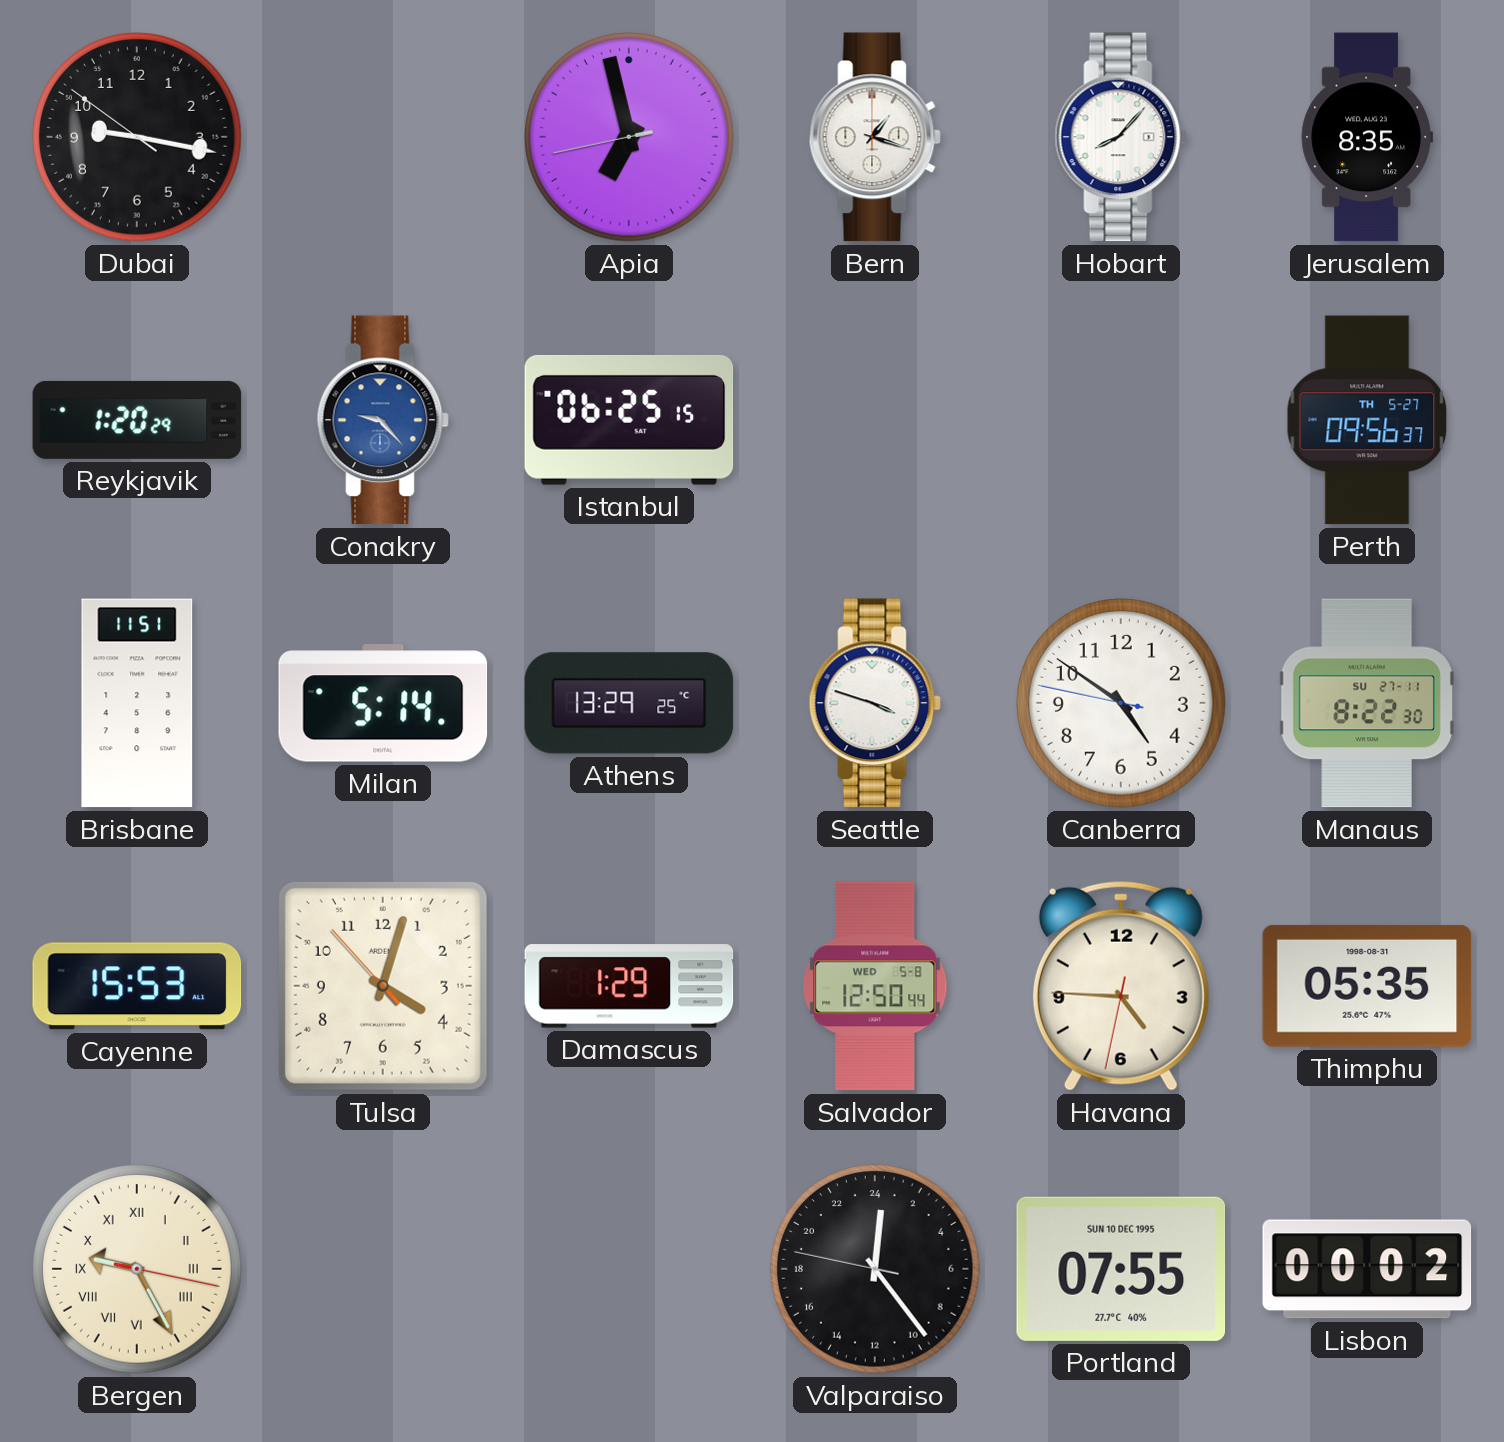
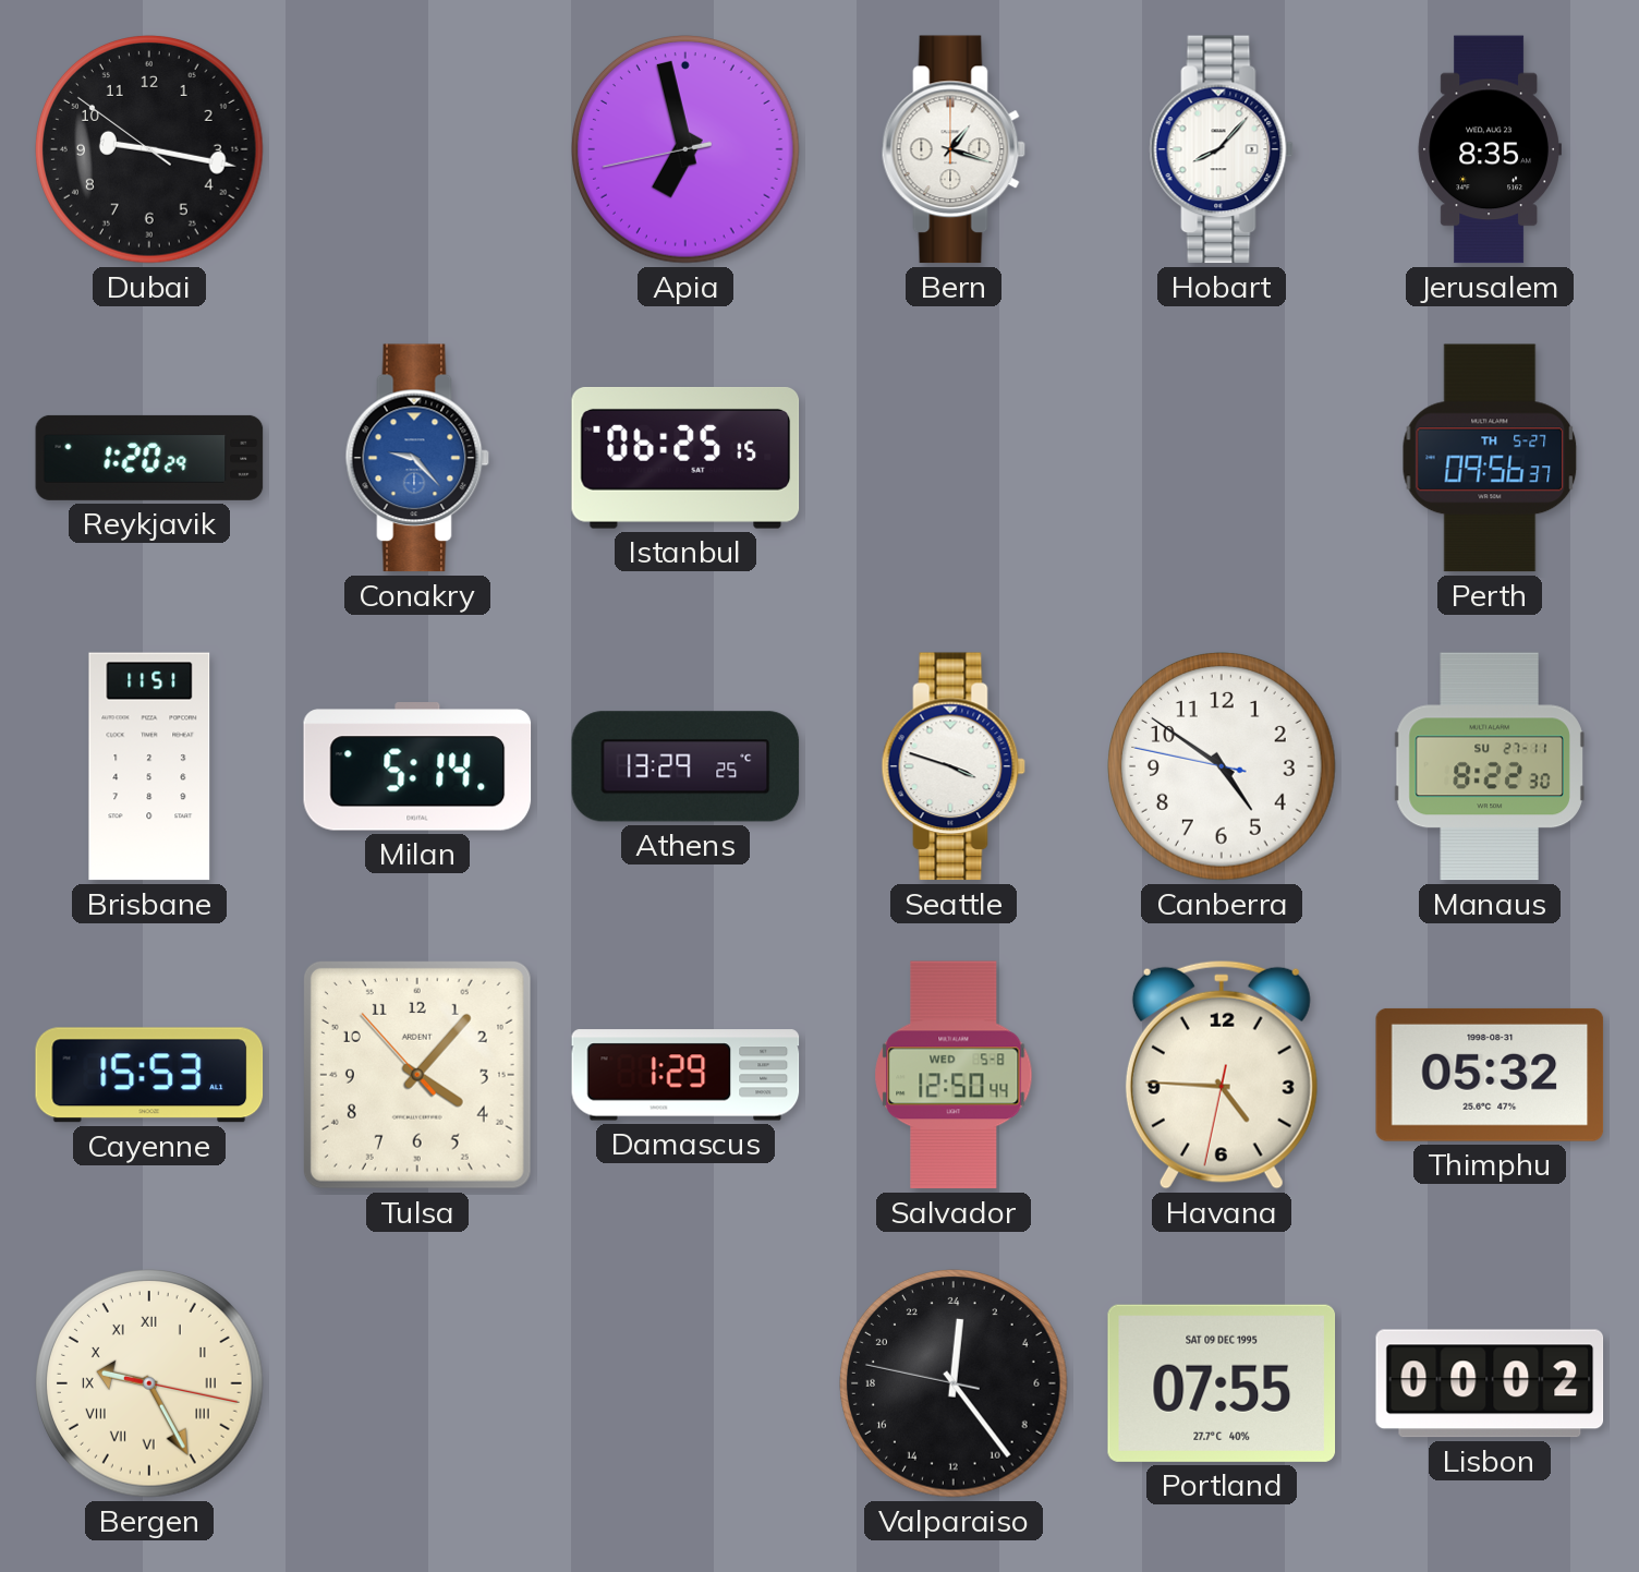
Tulsa: 4:02 -> 4:06 (417, 1075)
Thimphu: 05:35 -> 05:32 (1490, 1075)
Portland date: SUN 10 DEC 1995 -> SAT 09 DEC 1995 (1222, 1383)
